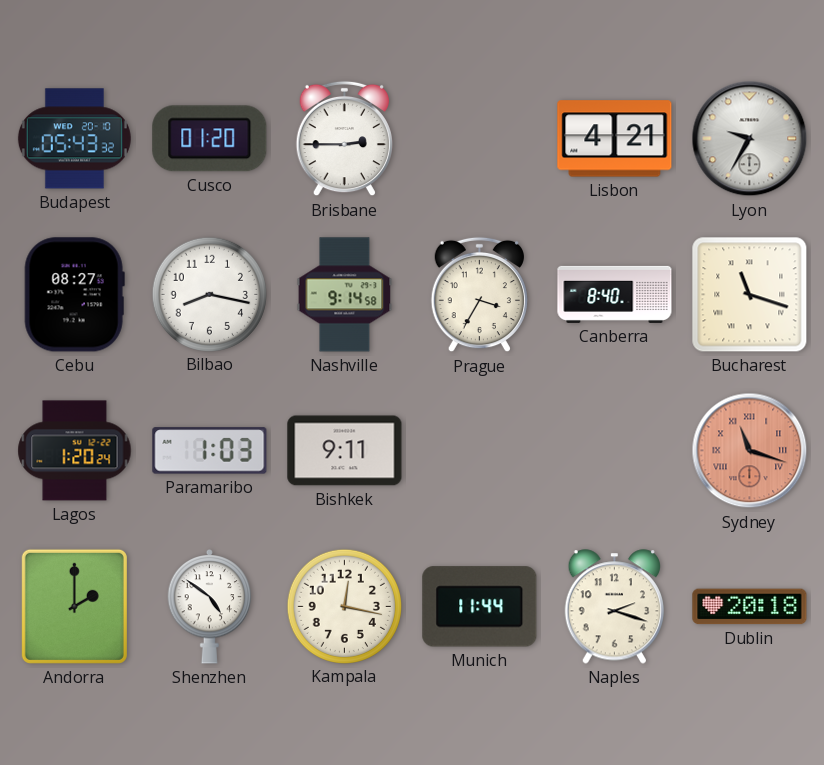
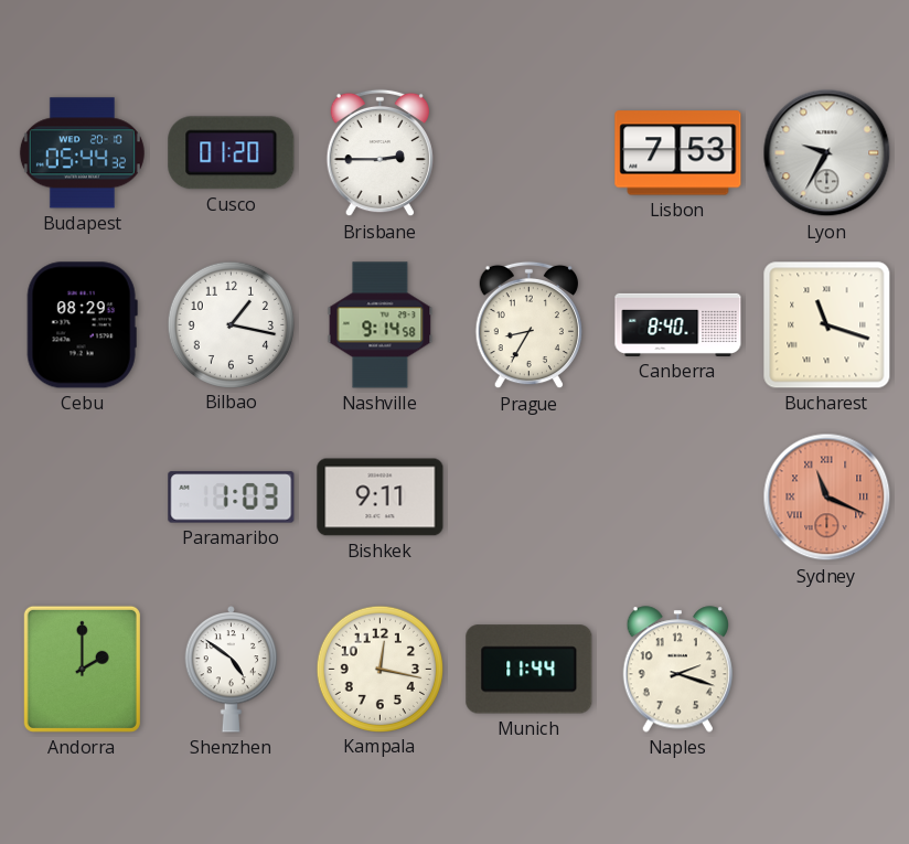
Budapest: 05:43 -> 05:44 (82, 153)
Lisbon: 4:21 -> 7:53 (678, 153)
Cebu: 08:27 -> 08:29 (82, 325)
Bilbao: 8:17 -> 1:17 (231, 324)
Prague: 3:35 -> 8:35 (528, 325)
Lagos: 1:20 -> none (75, 451)
Sydney: 11:18 -> 11:19 (827, 498)
Dublin: 20:18 -> none (750, 607)
